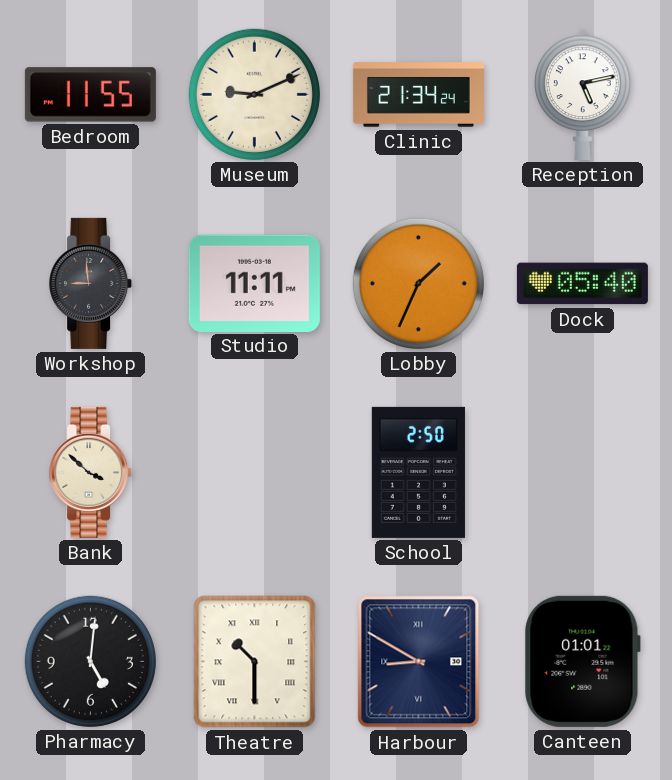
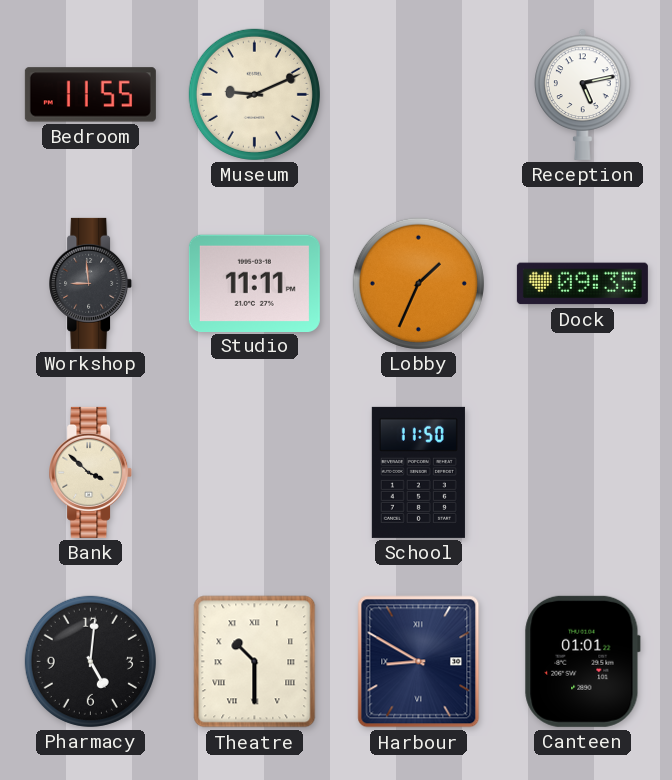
Clinic: 21:34 -> none (418, 95)
Dock: 05:40 -> 09:35 (582, 284)
School: 2:50 -> 11:50 (418, 472)
